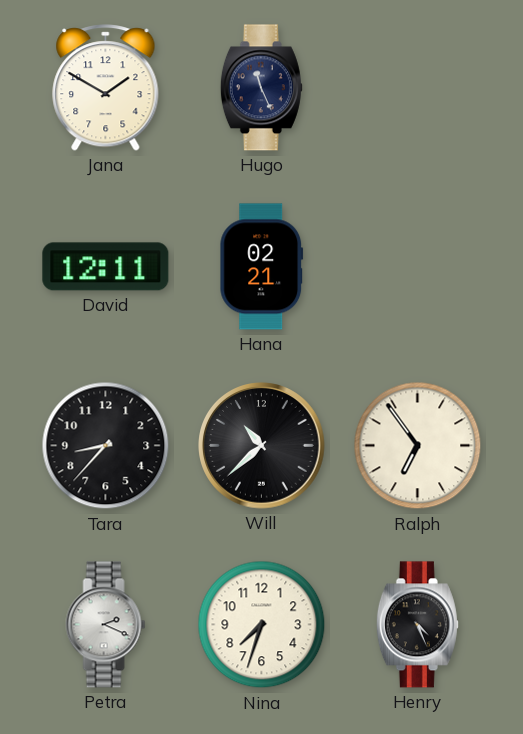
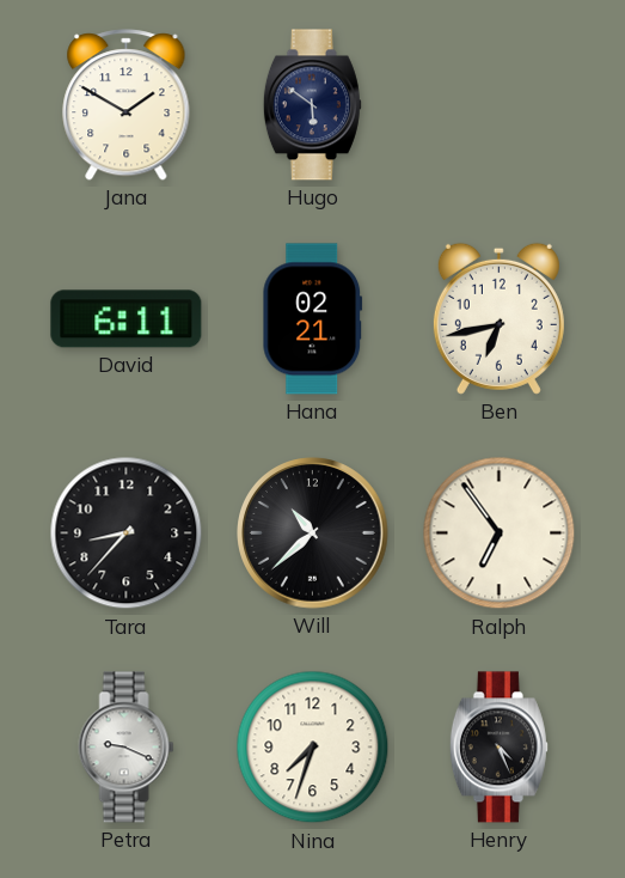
Hugo: 11:26 -> 5:51 (312, 105)
David: 12:11 -> 6:11 (127, 319)
Ben: none -> 6:43 (498, 318)
Petra: 2:19 -> 9:19 (127, 748)
